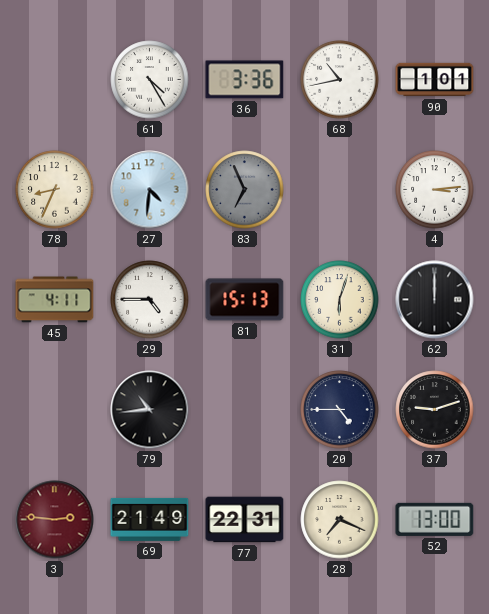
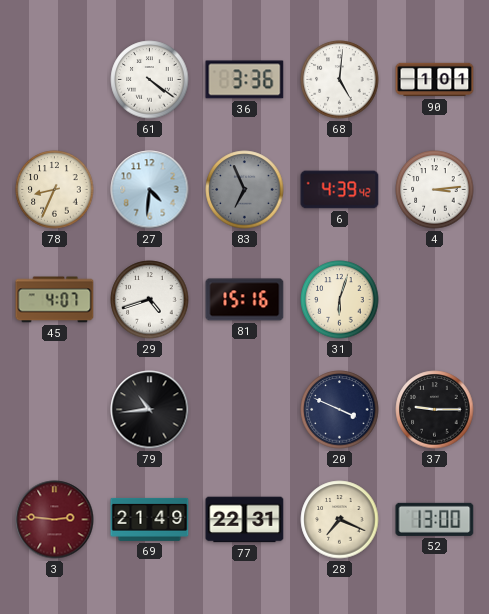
61: 4:25 -> 4:21 (150, 80)
68: 10:43 -> 5:01 (340, 80)
6: none -> 4:39 (340, 190)
45: 4:11 -> 4:07 (55, 300)
29: 4:45 -> 4:42 (150, 300)
81: 15:13 -> 15:16 (245, 300)
62: 12:00 -> none (435, 300)
20: 4:45 -> 3:49 (340, 410)
37: 9:12 -> 9:15 (435, 410)
